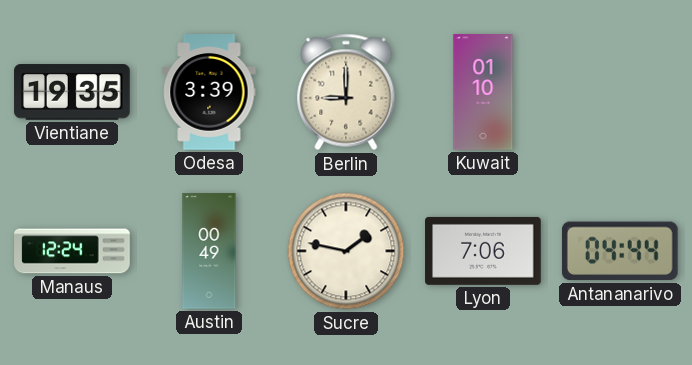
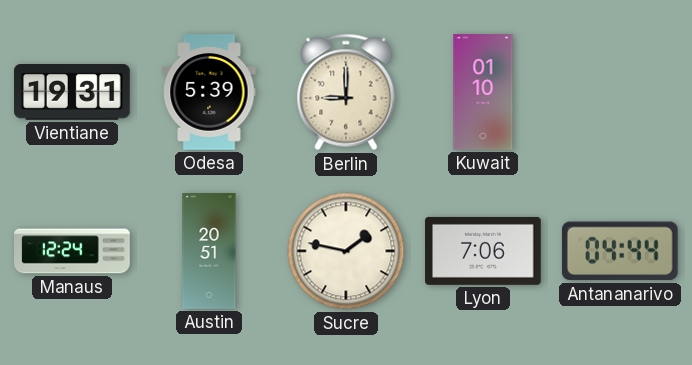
Vientiane: 19:35 -> 19:31 (72, 92)
Odesa: 3:39 -> 5:39 (209, 92)
Austin: 00:49 -> 20:51 (209, 251)
